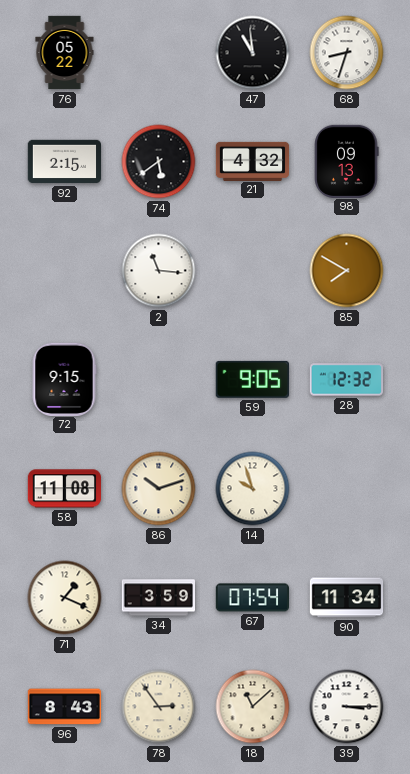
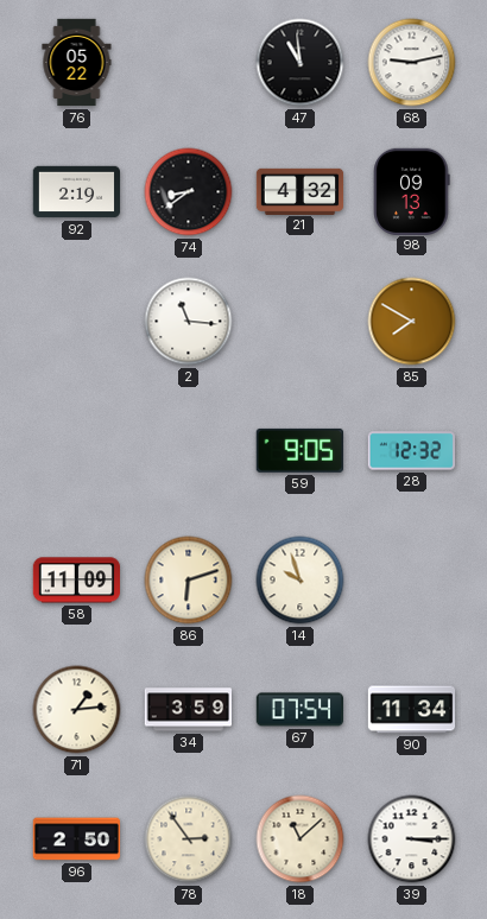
68: 8:33 -> 9:13 (412, 63)
92: 2:15 -> 2:19 (77, 192)
74: 5:39 -> 8:39 (189, 192)
72: 9:15 -> none (64, 379)
58: 11:08 -> 11:09 (76, 581)
86: 10:12 -> 6:12 (189, 581)
71: 1:19 -> 1:14 (77, 710)
96: 8:43 -> 2:50 (77, 839)
